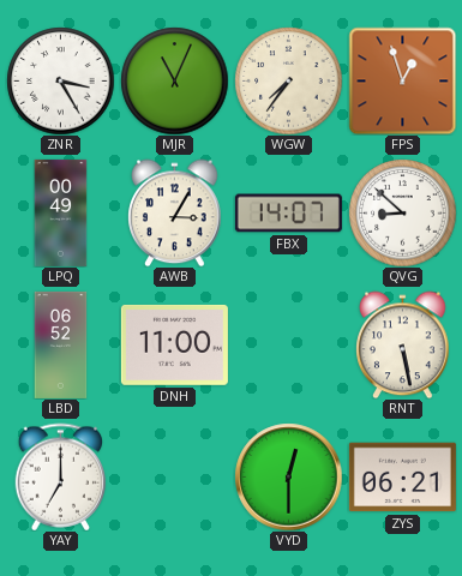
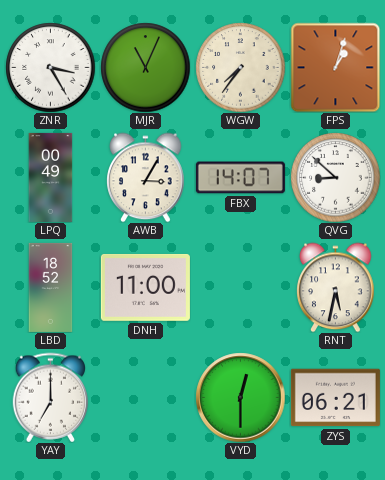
FPS: 12:57 -> 1:03 (335, 67)
LBD: 06:52 -> 18:52 (51, 287)
RNT: 5:28 -> 5:32 (336, 287)
